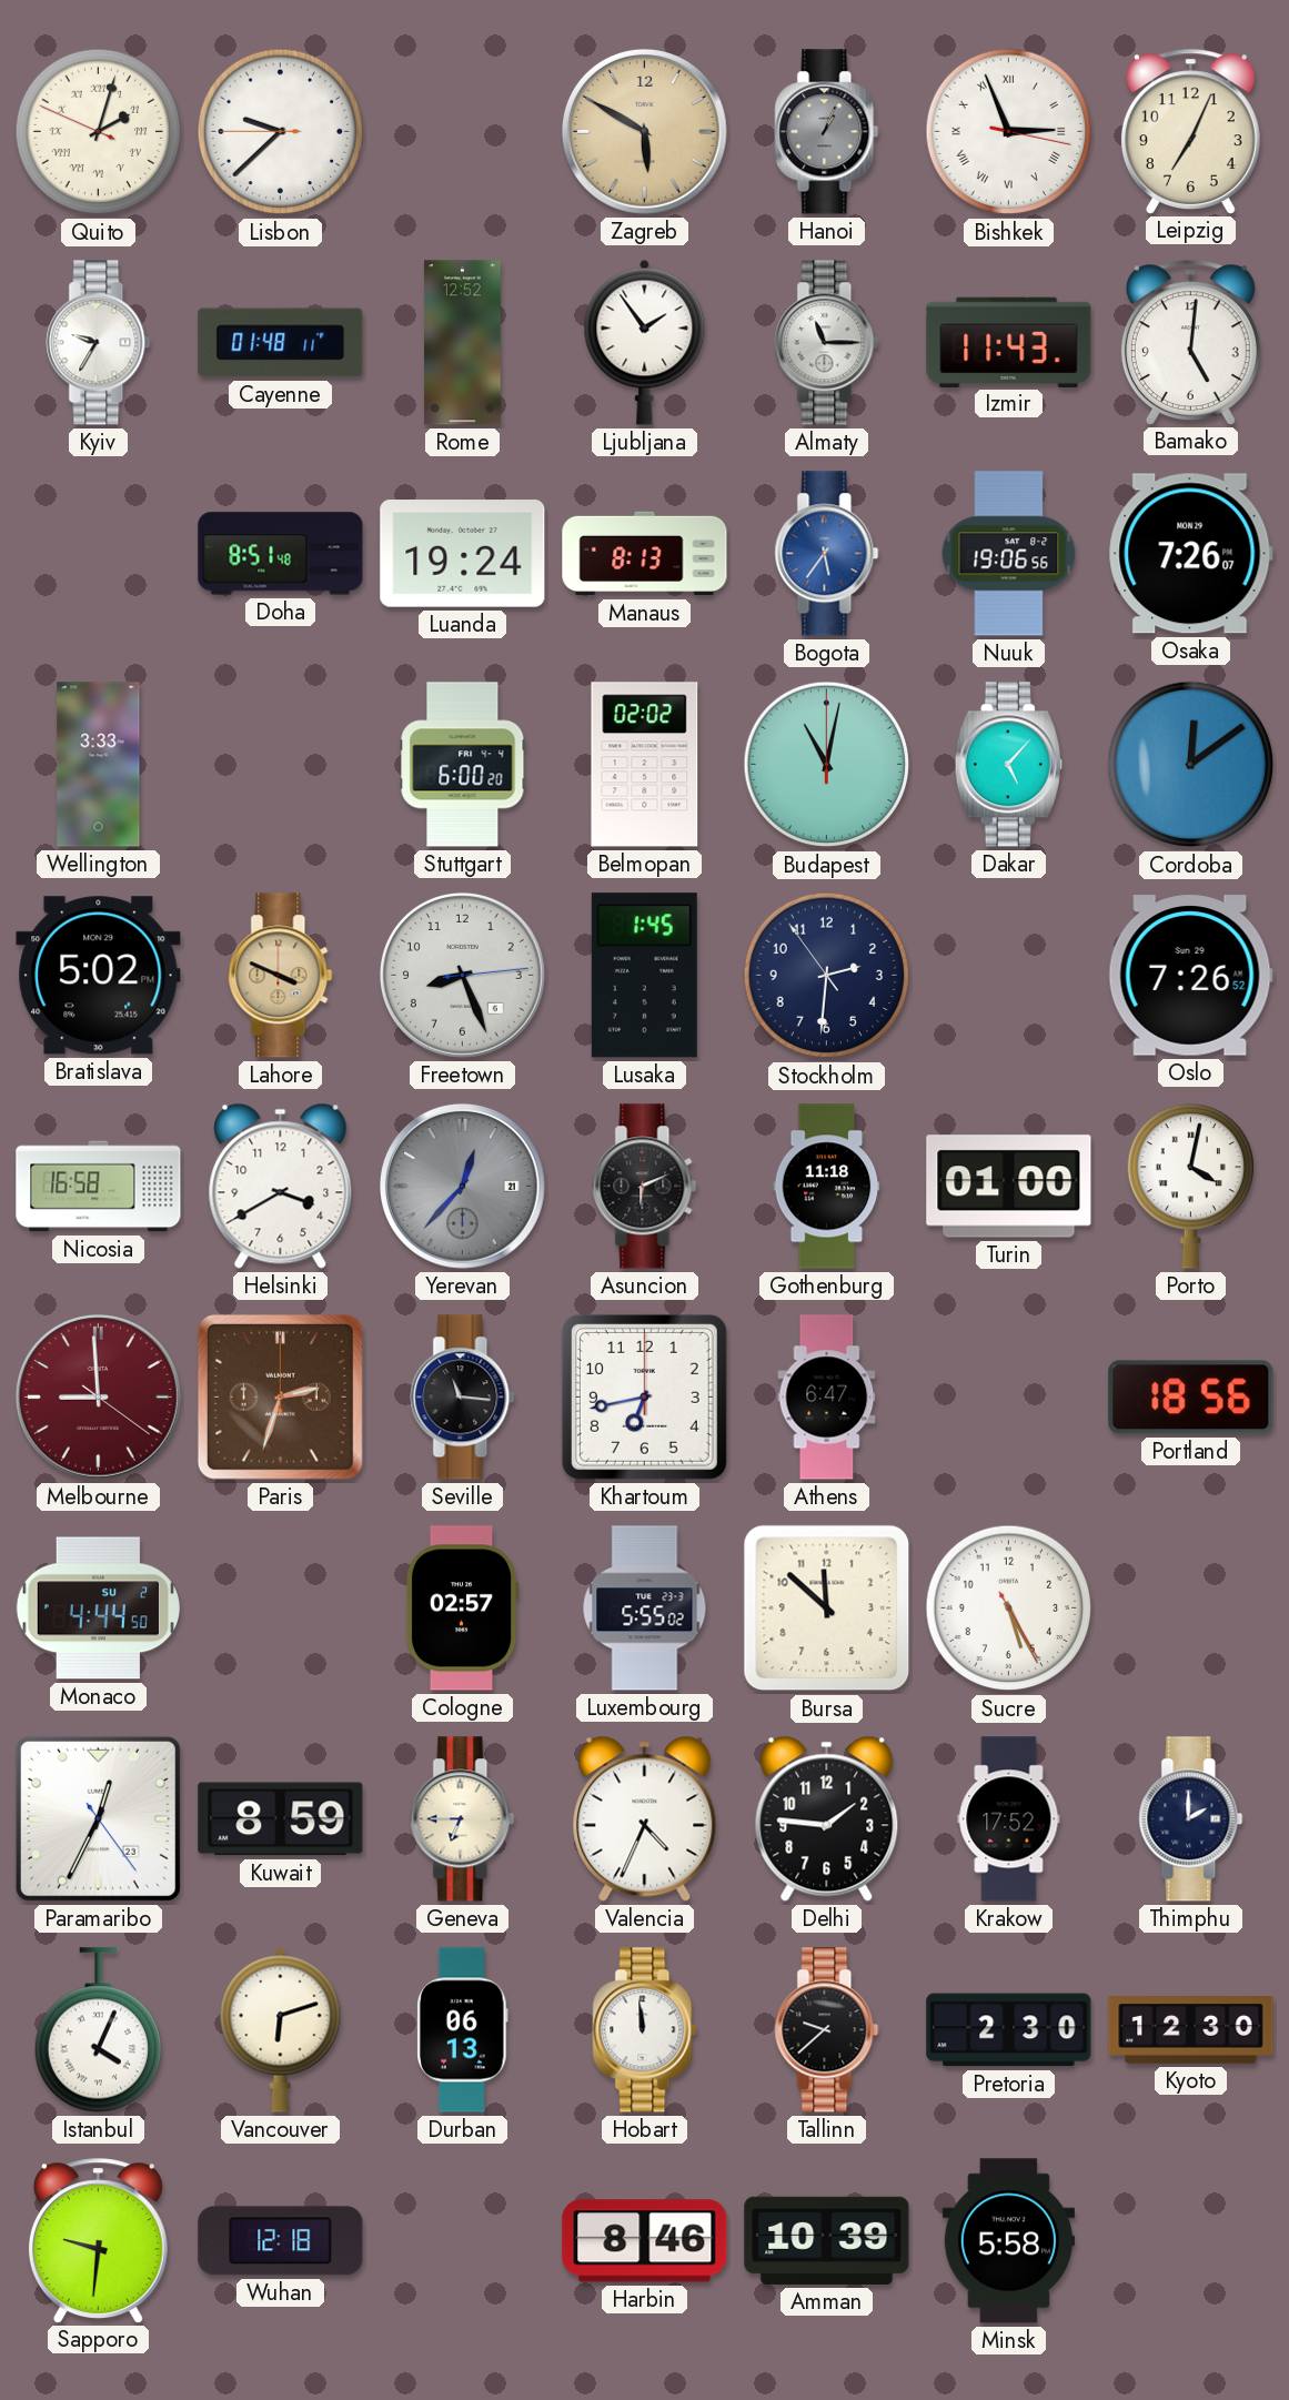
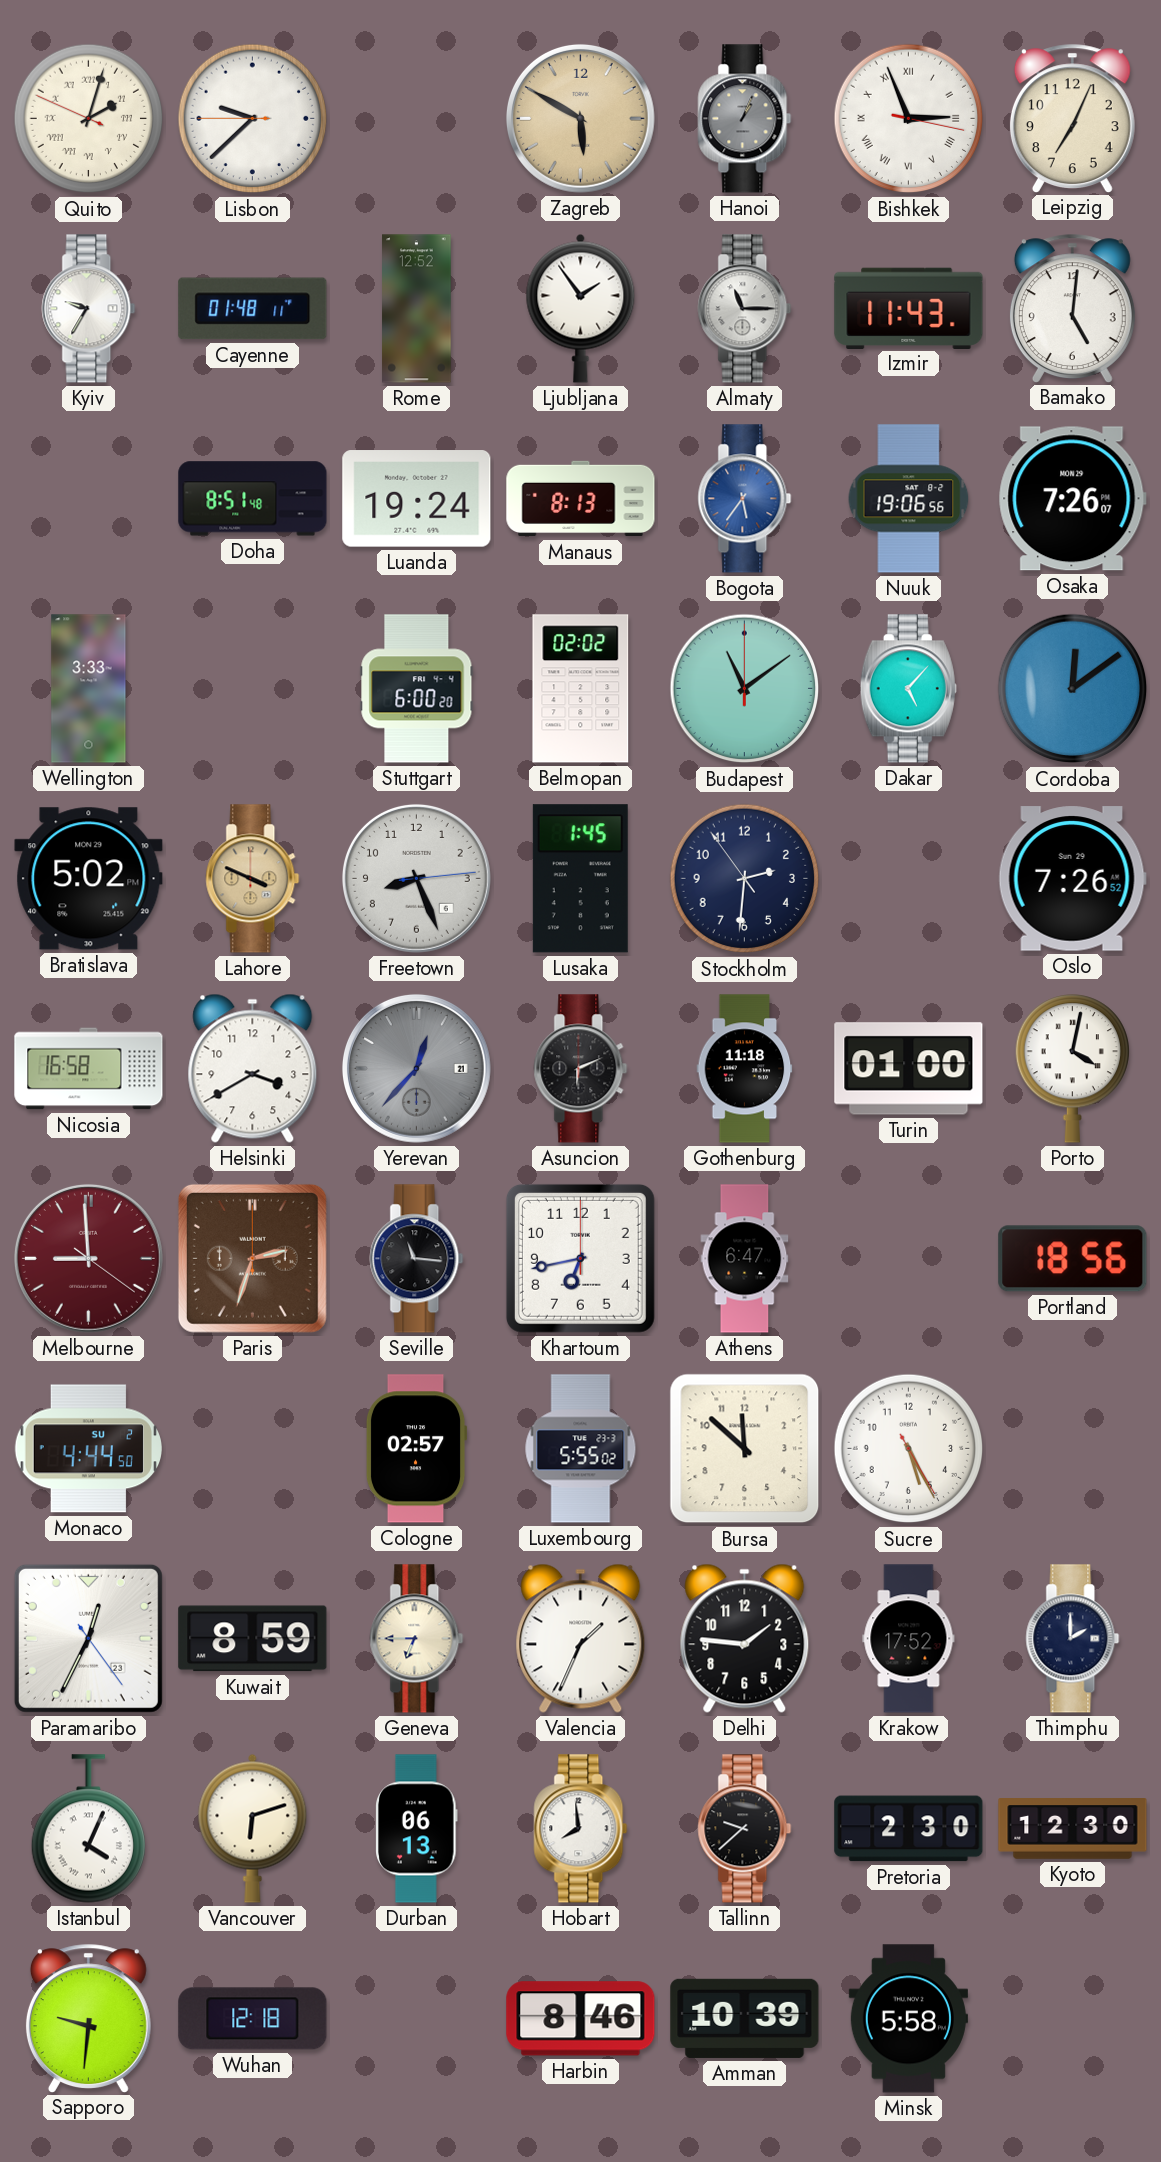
Budapest: 11:02 -> 11:09 (745, 689)
Valencia: 4:34 -> 1:34 (581, 1638)
Hobart: 11:59 -> 7:59 (581, 1829)
